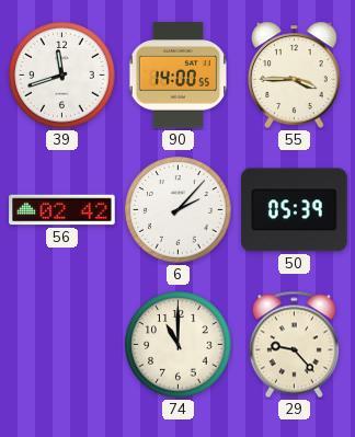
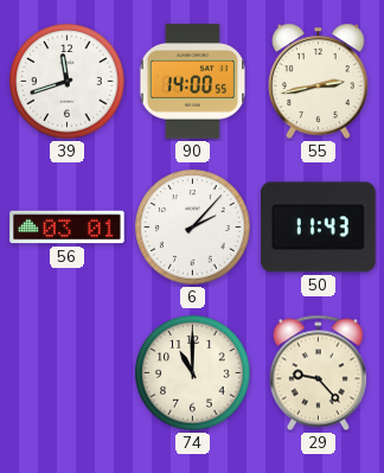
55: 3:45 -> 2:43 (319, 81)
56: 02:42 -> 03:01 (68, 228)
50: 05:39 -> 11:43 (319, 228)
